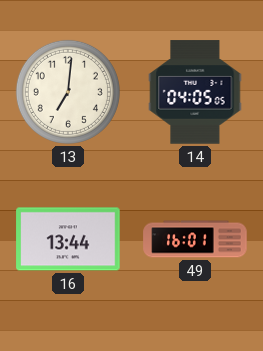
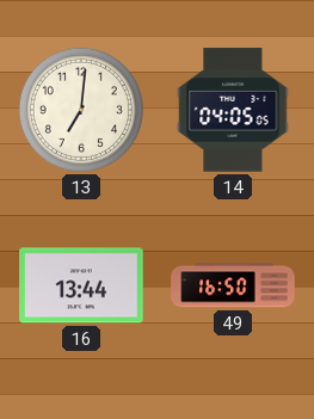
49: 16:01 -> 16:50 (233, 285)
